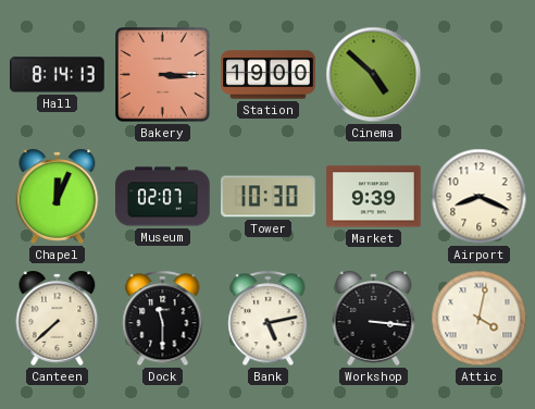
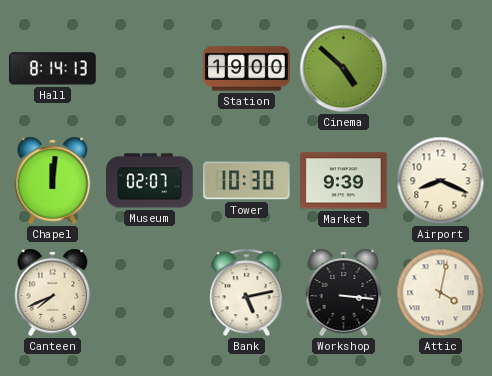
Bakery: 3:15 -> none (163, 75)
Chapel: 12:04 -> 12:01 (53, 180)
Canteen: 7:38 -> 7:41 (53, 292)
Dock: 11:30 -> none (163, 319)
